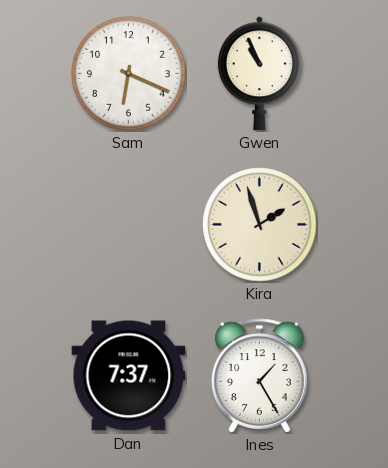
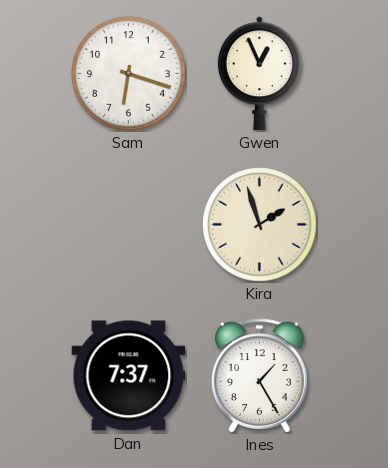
Sam: 6:19 -> 6:18 (129, 74)
Gwen: 10:56 -> 12:56 (259, 74)
